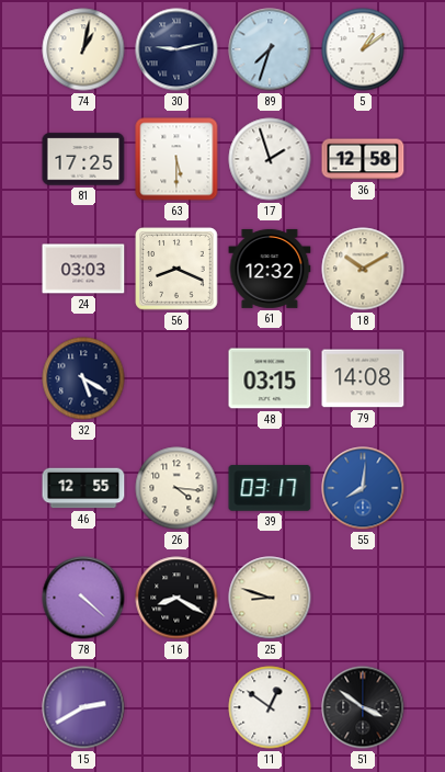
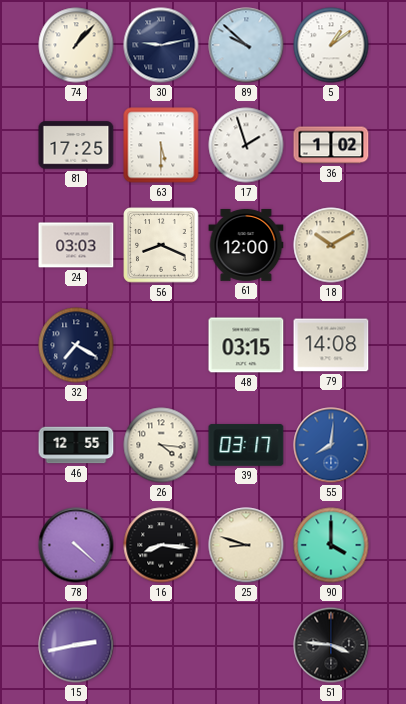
74: 1:02 -> 1:07 (76, 45)
89: 7:33 -> 9:52 (246, 45)
36: 12:58 -> 1:02 (331, 145)
61: 12:32 -> 12:00 (246, 245)
32: 5:20 -> 7:20 (76, 345)
16: 8:20 -> 8:16 (161, 545)
90: none -> 4:00 (331, 545)
15: 2:40 -> 2:43 (76, 645)
11: 12:51 -> none (270, 707)
51: 3:51 -> 3:46 (331, 645)
